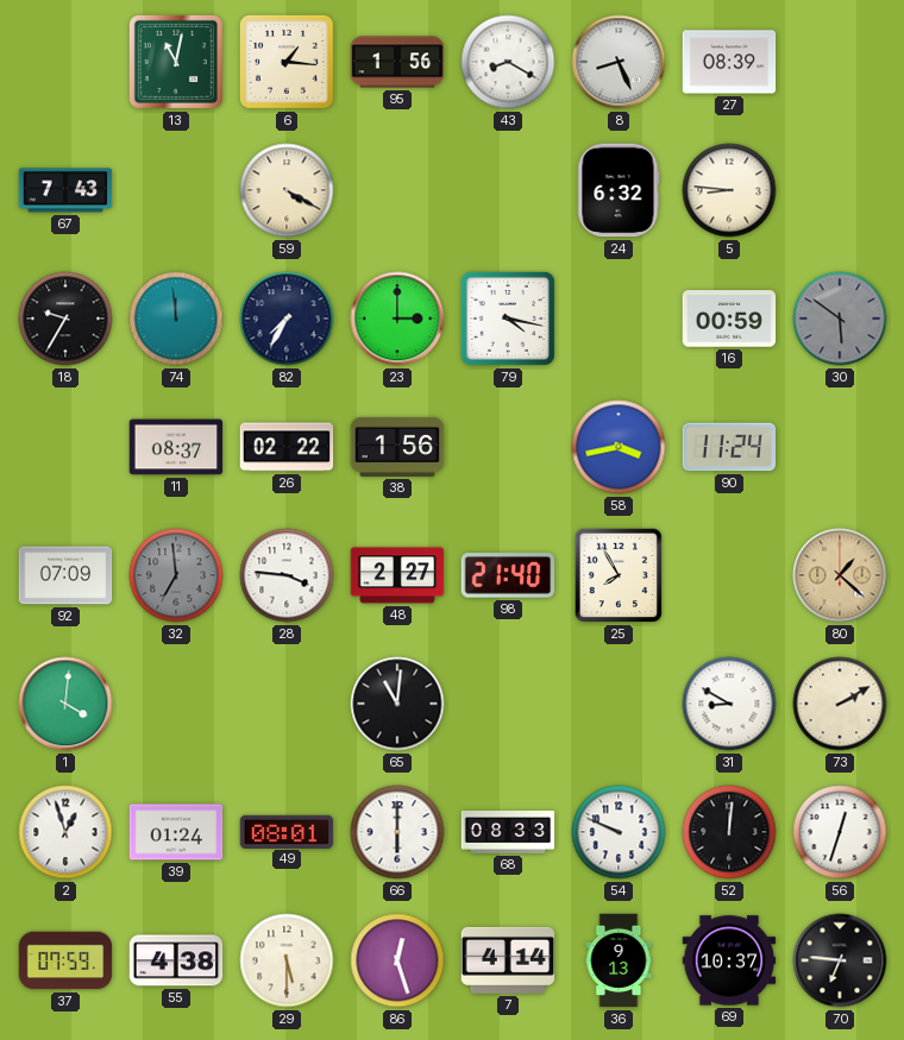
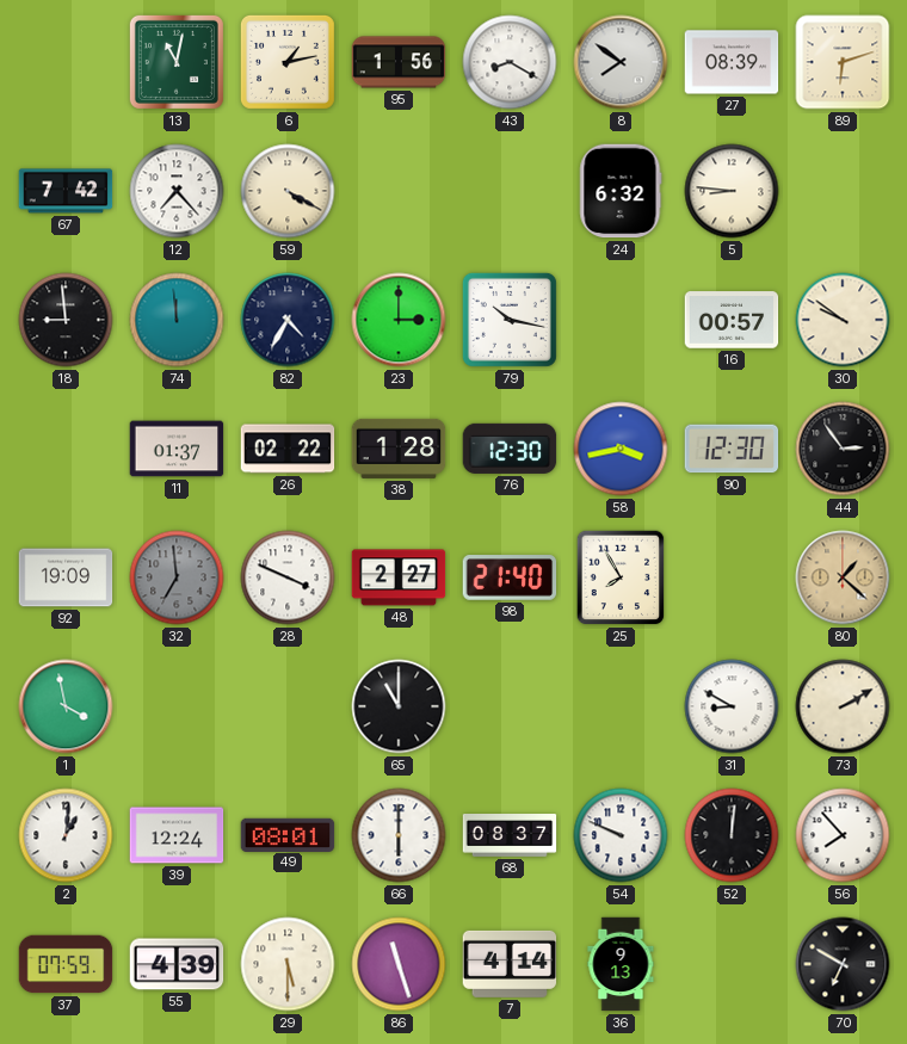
6: 1:16 -> 1:13 (288, 62)
8: 8:26 -> 7:51 (621, 62)
89: none -> 6:12 (843, 62)
67: 7:43 -> 7:42 (66, 191)
12: none -> 7:23 (177, 191)
18: 9:35 -> 8:59 (66, 320)
82: 7:35 -> 4:35 (288, 320)
79: 4:17 -> 10:17 (510, 320)
16: 00:59 -> 00:57 (732, 320)
30: 5:51 -> 9:51 (843, 320)
30 dial: grey -> cream (843, 320)
11: 08:37 -> 01:37 (177, 449)
38: 1:56 -> 1:28 (399, 449)
76: none -> 12:30 (510, 449)
90: 11:24 -> 12:30 (732, 449)
44: none -> 2:54 (843, 449)
92: 07:09 -> 19:09 (66, 577)
28: 3:46 -> 3:49 (288, 577)
1: 4:01 -> 3:58 (66, 706)
65: 11:01 -> 11:00 (399, 706)
2: 12:57 -> 1:01 (66, 835)
39: 01:24 -> 12:24 (177, 835)
68: 08:33 -> 08:37 (510, 836)
56: 12:33 -> 7:53 (843, 835)
55: 4:38 -> 4:39 (177, 964)
86: 12:27 -> 11:27 (399, 964)
69: 10:37 -> none (729, 960)
70: 6:46 -> 6:50 (843, 964)
